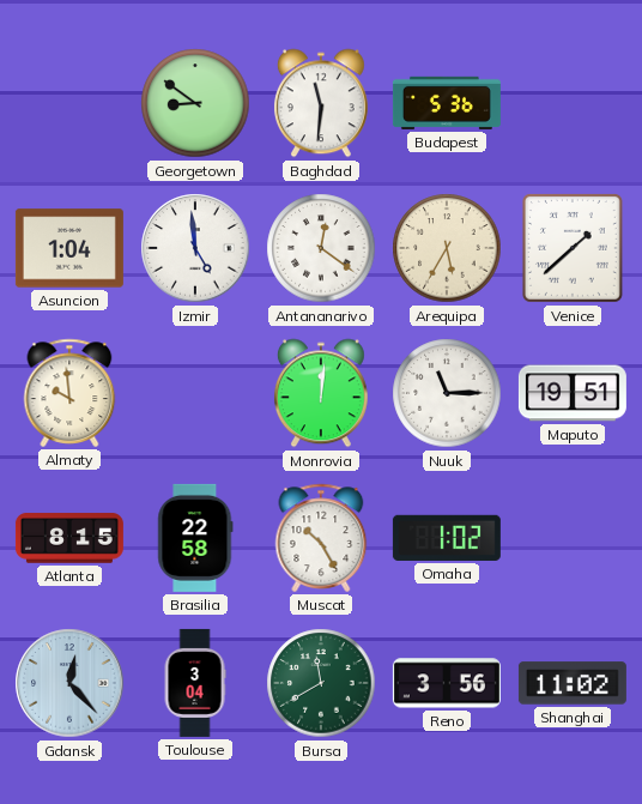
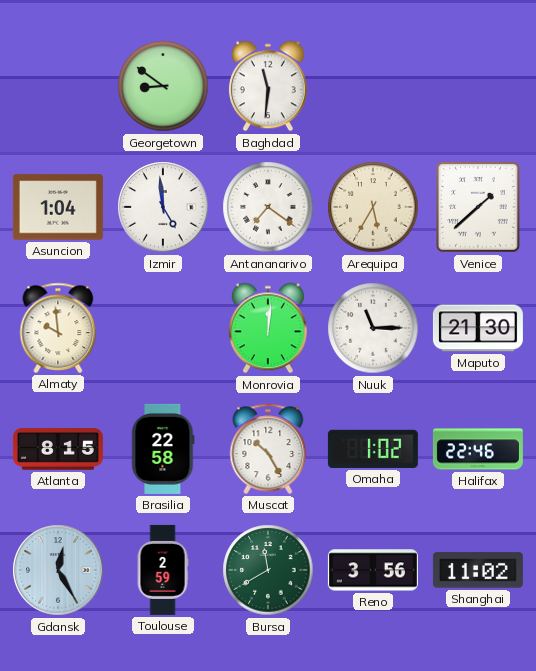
Budapest: 5:36 -> none (447, 103)
Antananarivo: 12:21 -> 7:21 (268, 207)
Maputo: 19:51 -> 21:30 (478, 328)
Halifax: none -> 22:46 (478, 449)
Gdansk: 12:23 -> 12:25 (58, 570)
Toulouse: 3:04 -> 2:59 (163, 570)
